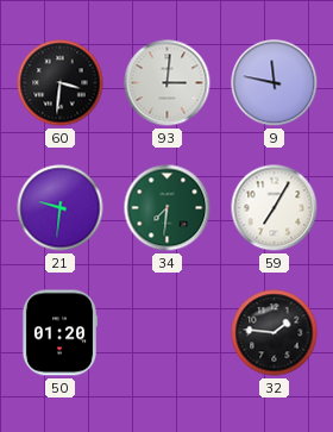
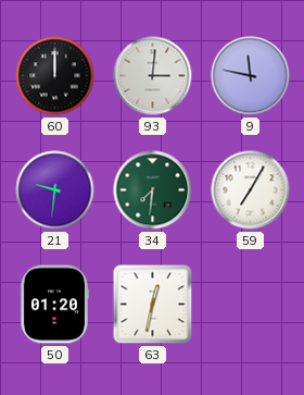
60: 3:31 -> 12:00 (55, 76)
63: none -> 12:32 (153, 305)
32: 1:46 -> none (275, 333)
